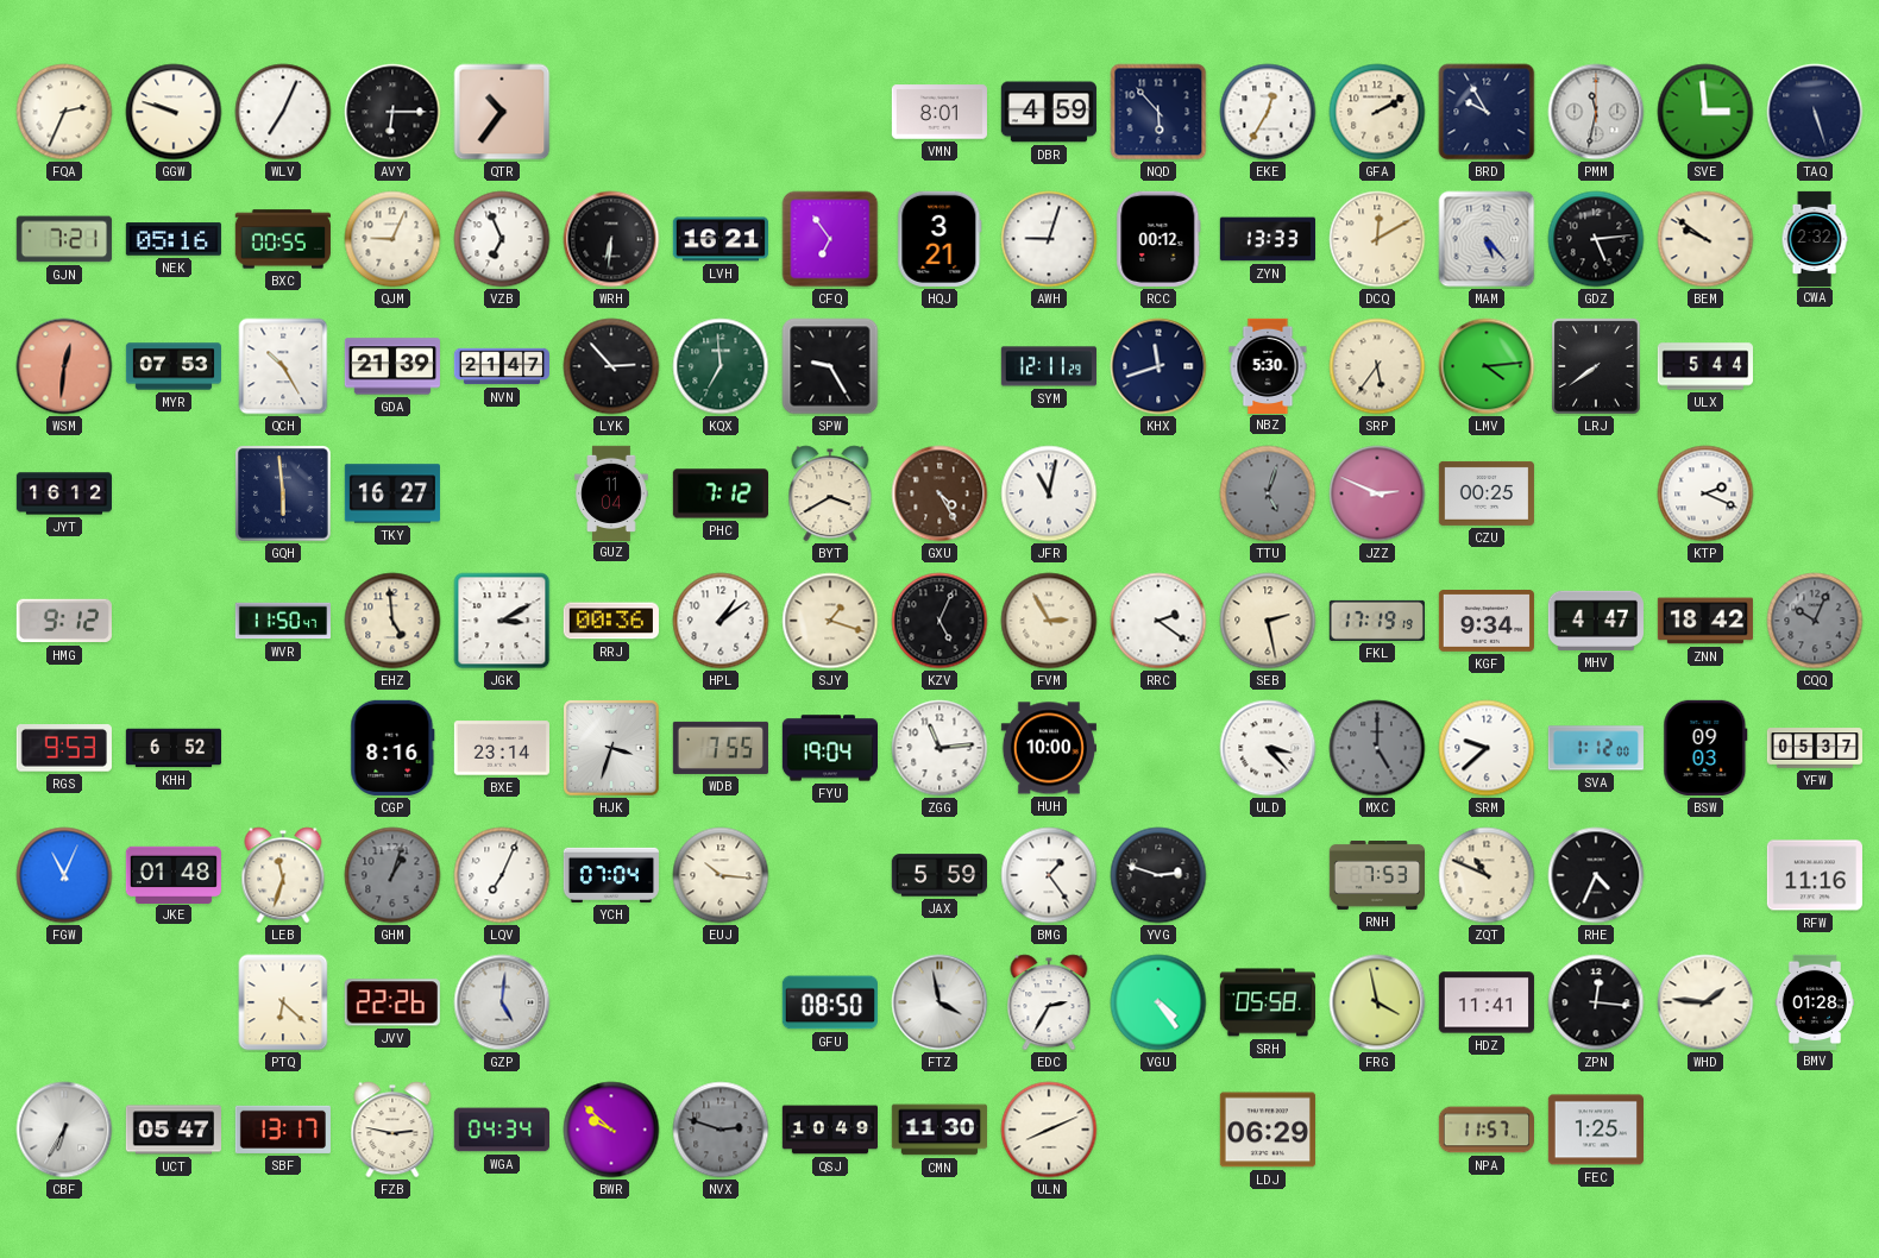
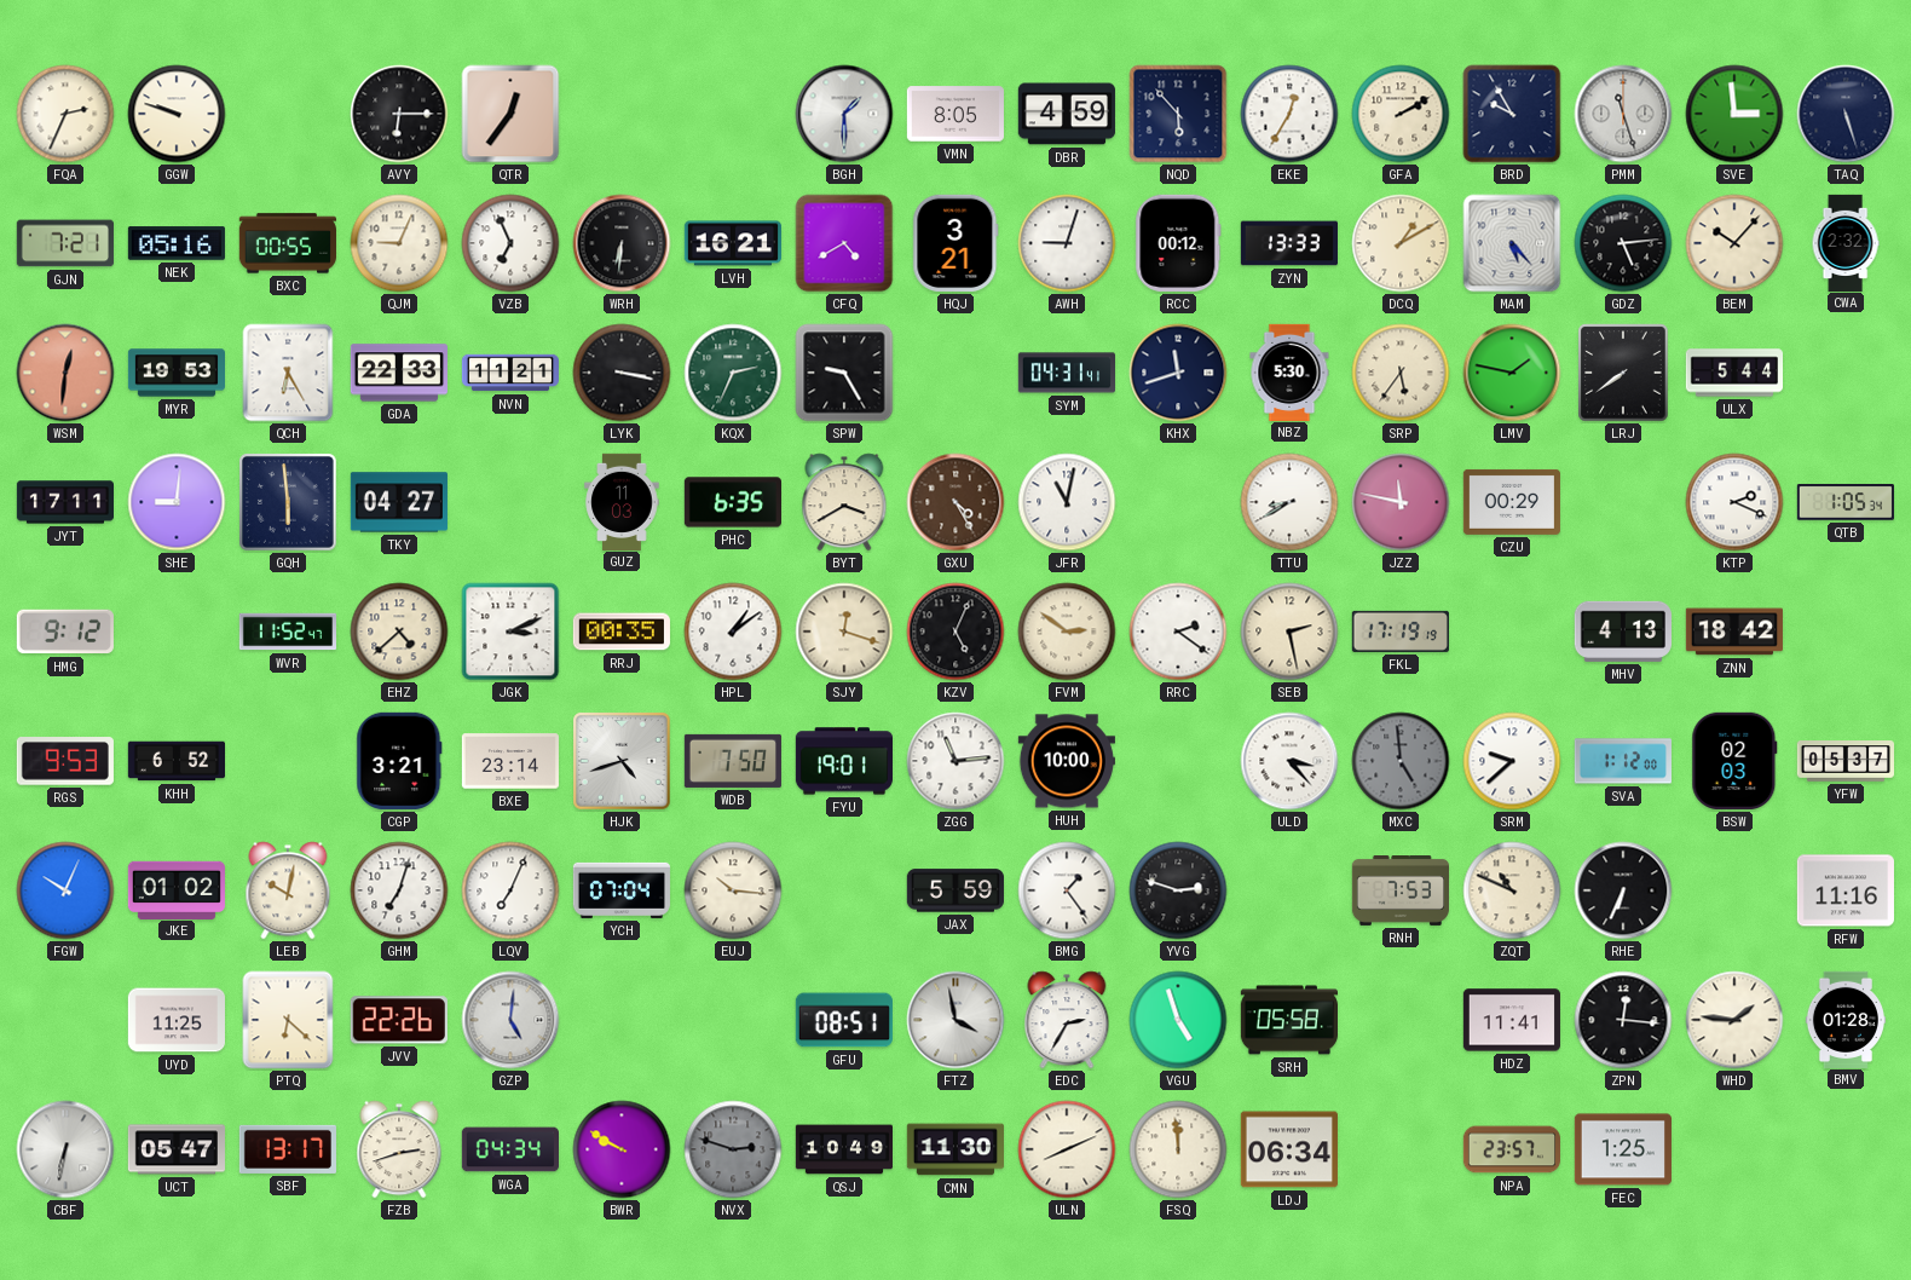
WLV: 7:04 -> none (283, 112)
QTR: 10:36 -> 12:36 (510, 114)
BGH: none -> 1:30 (844, 114)
VMN: 8:01 -> 8:05 (955, 114)
PMM: 11:32 -> 11:27 (1623, 114)
CFQ: 6:54 -> 4:40 (844, 243)
DCQ: 12:10 -> 1:10 (1401, 243)
BEM: 9:51 -> 10:07 (1734, 243)
MYR: 07:53 -> 19:53 (175, 373)
QCH: 10:25 -> 6:25 (288, 373)
GDA: 21:39 -> 22:33 (399, 373)
NVN: 21:47 -> 11:21 (509, 373)
LYK: 2:53 -> 3:17 (622, 373)
KQX: 6:59 -> 2:34 (733, 373)
SYM: 12:11 -> 04:31 (1066, 373)
LMV: 4:14 -> 1:47 (1512, 373)
JYT: 16:12 -> 17:11 (64, 502)
SHE: none -> 9:01 (177, 502)
TKY: 16:27 -> 04:27 (399, 502)
GUZ: 11:04 -> 11:03 (622, 501)
PHC: 7:12 -> 6:35 (732, 502)
TTU: 5:03 -> 8:40 (1289, 502)
TTU dial: grey -> white (1289, 502)
JZZ: 2:49 -> 11:47 (1401, 502)
CZU: 00:25 -> 00:29 (1512, 502)
QTB: none -> 1:05 (1846, 502)
WVR: 11:50 -> 11:52 (287, 632)
EHZ: 4:59 -> 4:38 (399, 632)
JGK: 3:10 -> 3:11 (510, 632)
RRJ: 00:36 -> 00:35 (622, 632)
SJY: 1:18 -> 12:18 (844, 632)
FVM: 2:55 -> 2:51 (1067, 632)
KGF: 9:34 -> none (1487, 622)
MHV: 4:47 -> 4:13 (1623, 632)
CQQ: 10:04 -> none (1815, 621)
CGP: 8:16 -> 3:21 (399, 761)
HJK: 3:33 -> 4:42 (623, 762)
WDB: 7:55 -> 7:50 (733, 761)
FYU: 19:04 -> 19:01 (843, 761)
MXC: 5:00 -> 4:59 (1401, 761)
BSW: 09:03 -> 02:03 (1734, 761)
FGW: 11:04 -> 10:04 (65, 890)
JKE: 01:48 -> 01:02 (177, 889)
LEB: 11:33 -> 10:02 (288, 890)
GHM: 1:03 -> 7:03 (399, 890)
GHM dial: grey -> white (399, 890)
RHE: 4:34 -> 6:34 (1623, 890)
UYD: none -> 11:25 (175, 1020)
GFU: 08:50 -> 08:51 (844, 1020)
VGU: 4:24 -> 4:57 (1178, 1020)
FRG: 3:58 -> none (1377, 1002)
CBF: 6:35 -> 6:32 (65, 1149)
FZB: 2:47 -> 2:42 (399, 1149)
BWR: 9:52 -> 9:50 (622, 1149)
FSQ: none -> 11:59 (1178, 1149)
LDJ: 06:29 -> 06:34 (1289, 1149)
NPA: 11:57 -> 23:57 (1511, 1149)
